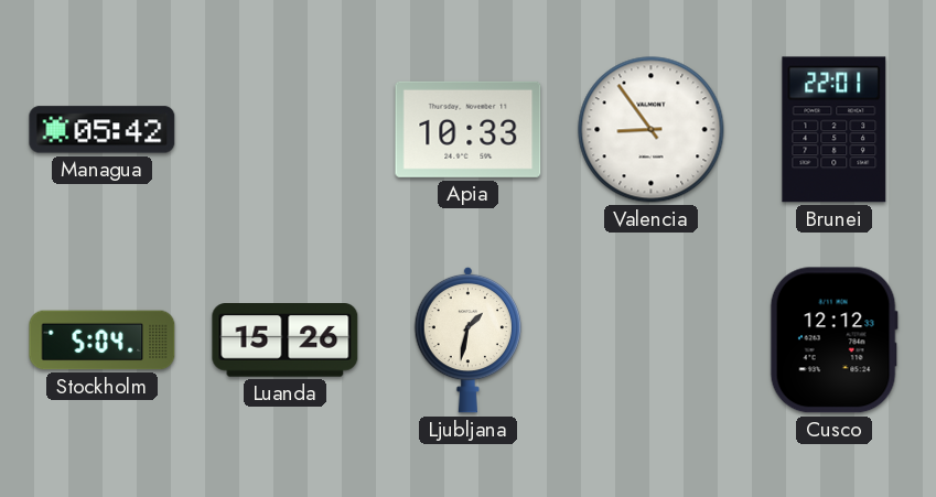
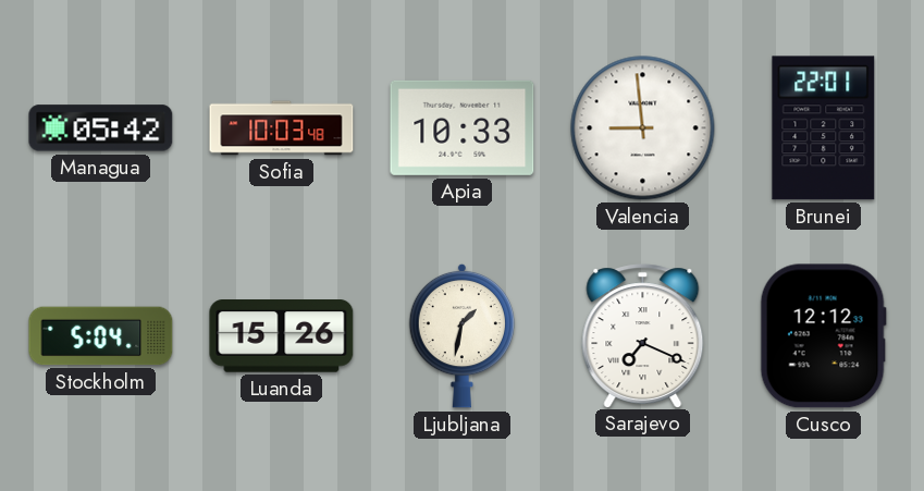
Sofia: none -> 10:03 (282, 128)
Valencia: 8:54 -> 8:59 (643, 128)
Sarajevo: none -> 7:19 (643, 335)
